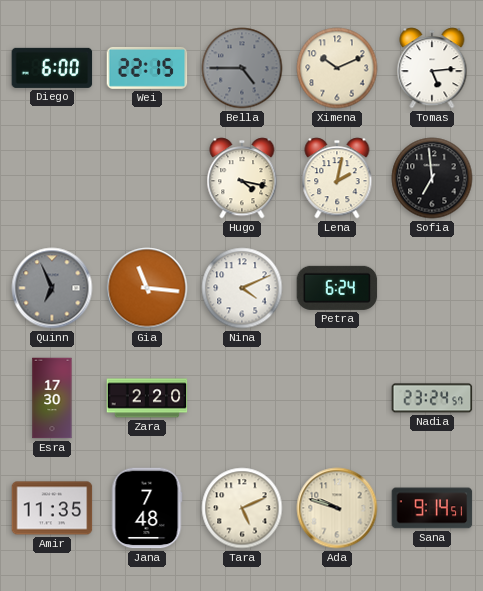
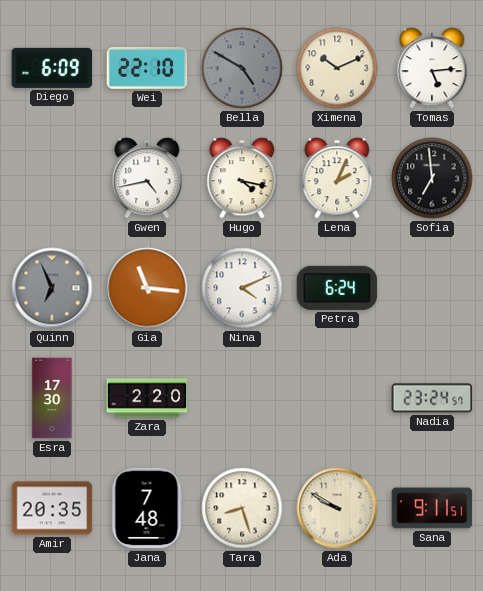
Diego: 6:00 -> 6:09 (52, 68)
Wei: 22:15 -> 22:10 (147, 68)
Bella: 4:45 -> 4:50 (242, 68)
Gwen: none -> 4:43 (147, 178)
Lena: 2:02 -> 2:04 (337, 178)
Amir: 11:35 -> 20:35 (52, 508)
Tara: 5:11 -> 8:27 (242, 508)
Ada: 9:48 -> 9:50 (337, 508)
Sana: 9:14 -> 9:11 (432, 508)
